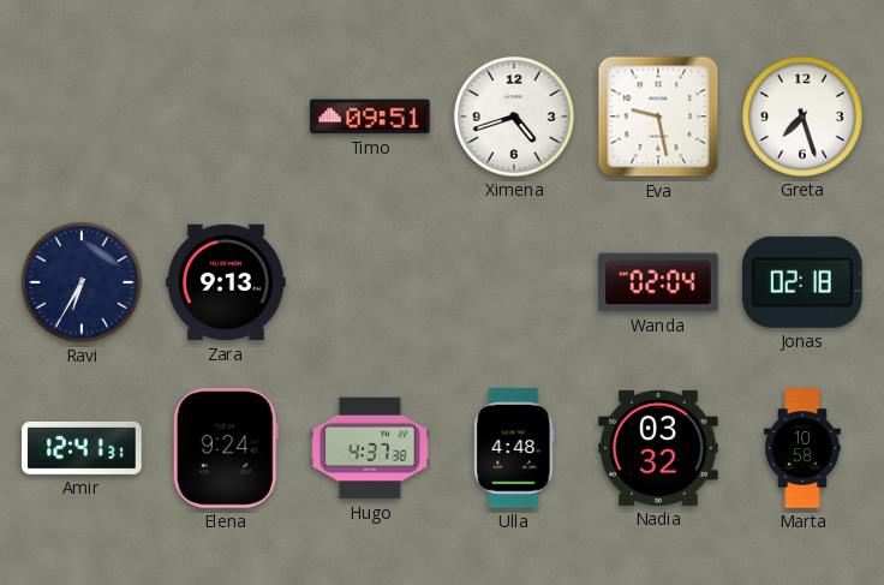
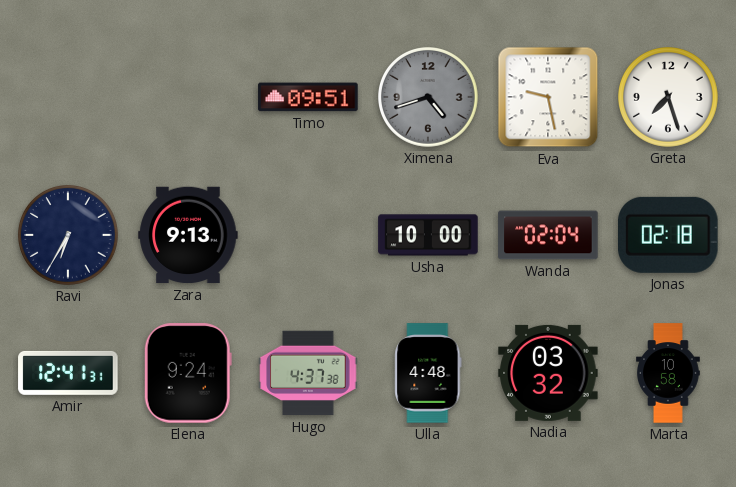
Ximena dial: white -> grey (429, 98)
Usha: none -> 10:00 (428, 235)
